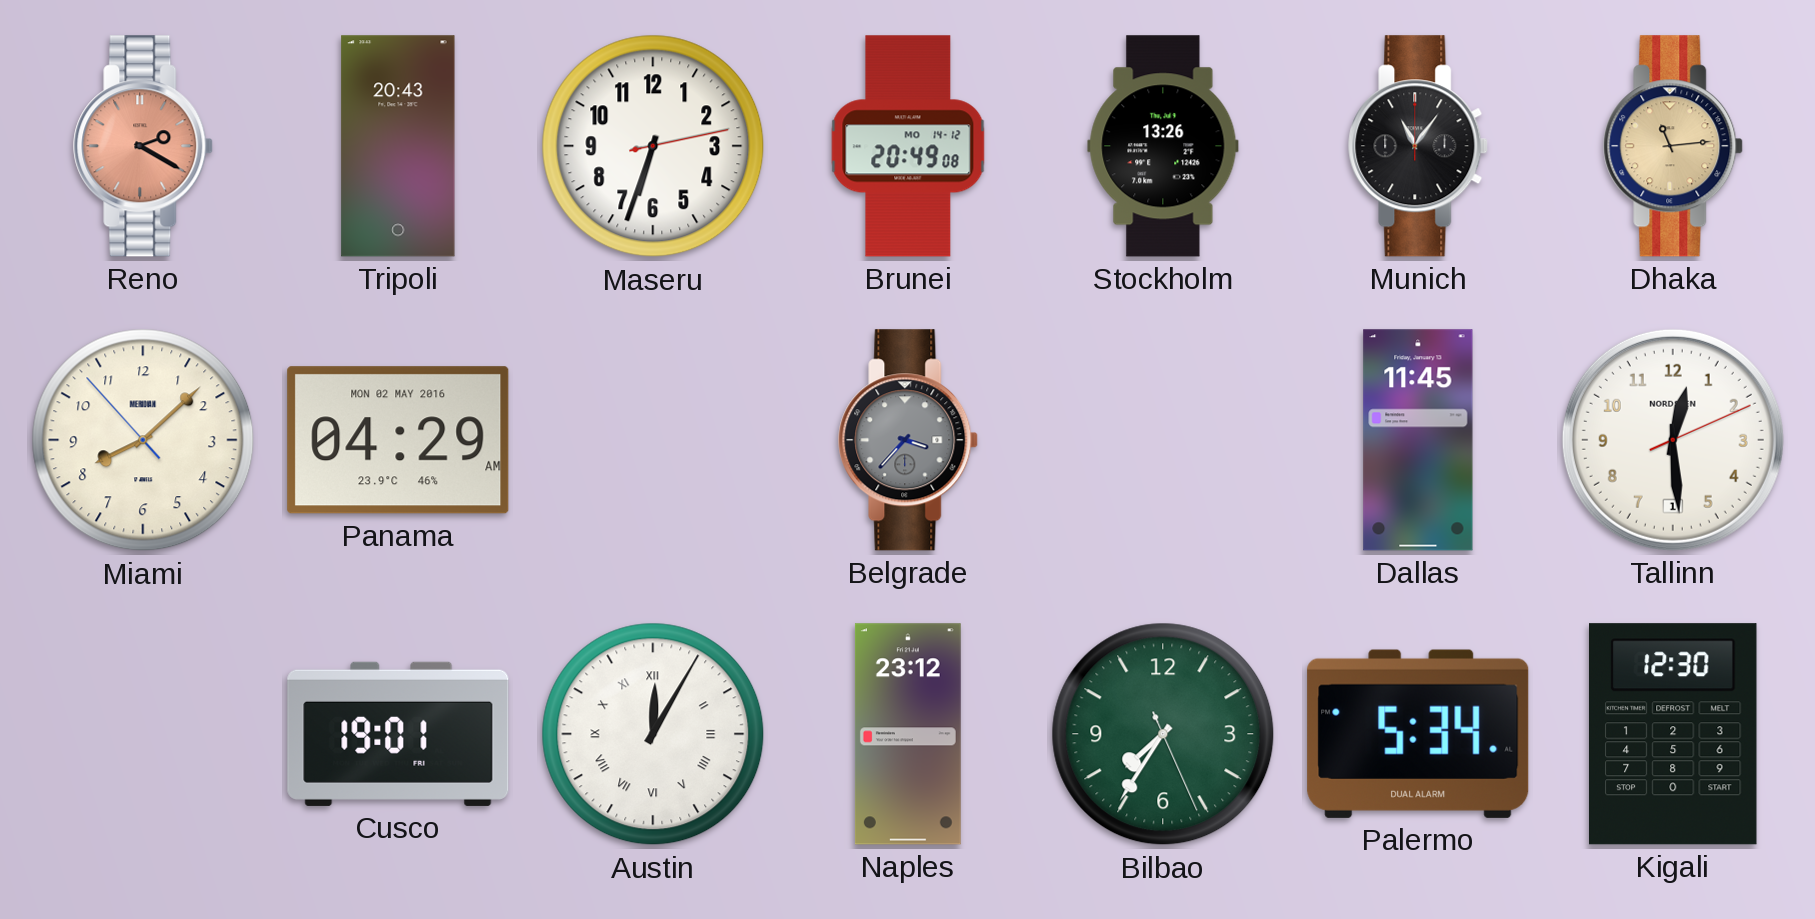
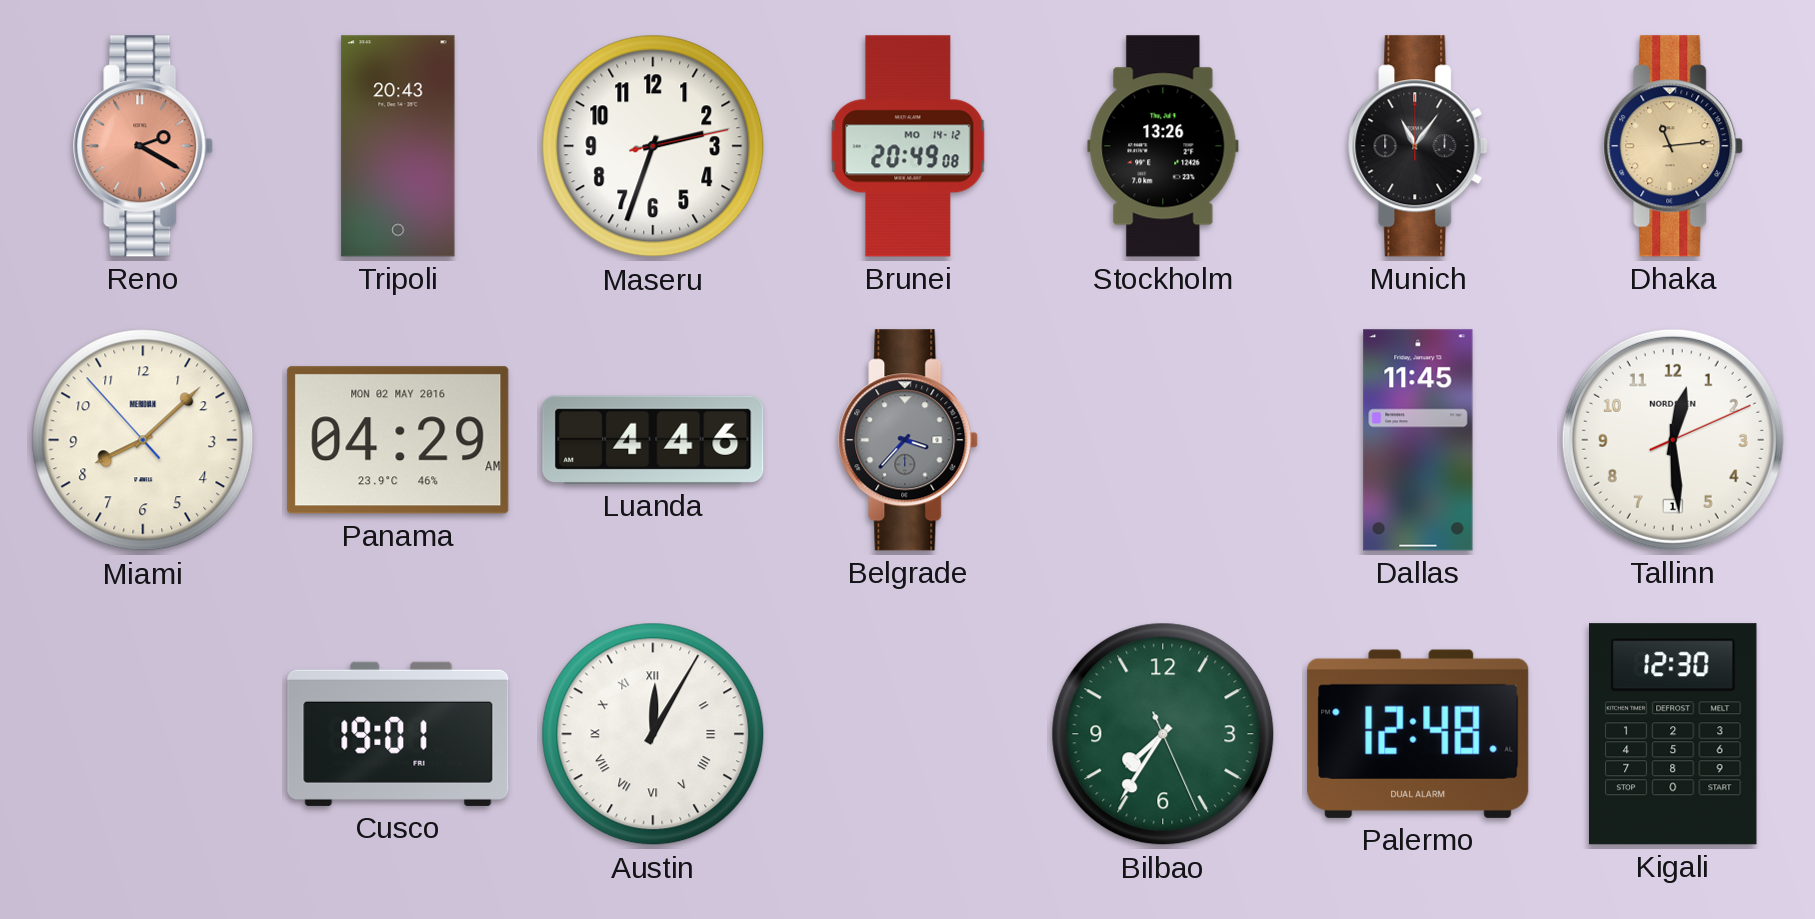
Maseru: 6:33 -> 2:33 (653, 146)
Luanda: none -> 4:46 (653, 440)
Naples: 23:12 -> none (908, 734)
Palermo: 5:34 -> 12:48 (1418, 734)
